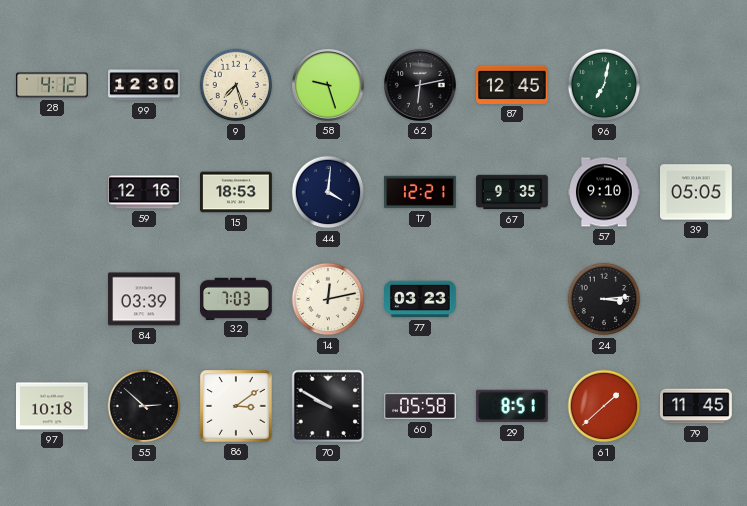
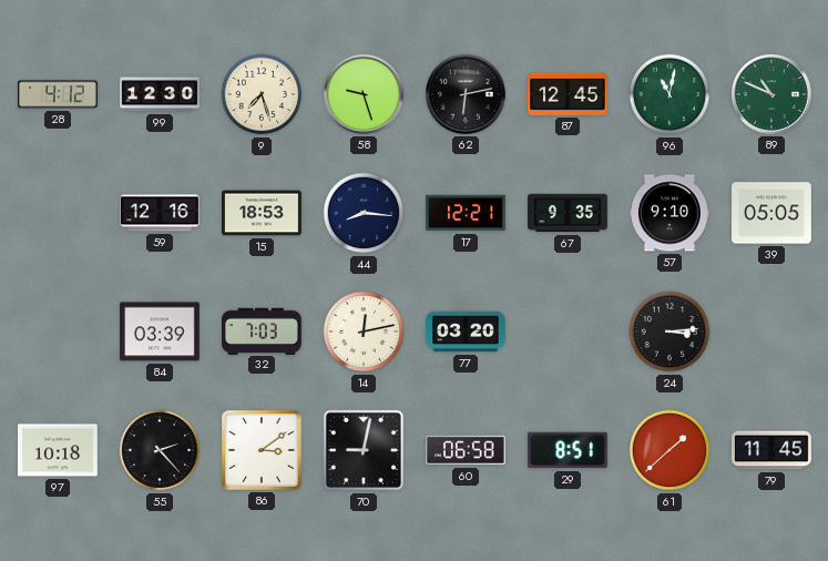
96: 7:02 -> 11:02 (669, 94)
89: none -> 10:49 (771, 94)
44: 4:01 -> 8:16 (364, 213)
77: 03:23 -> 03:20 (467, 331)
55: 2:52 -> 2:23 (160, 450)
70: 9:50 -> 9:02 (364, 450)
60: 05:58 -> 06:58 (467, 450)
